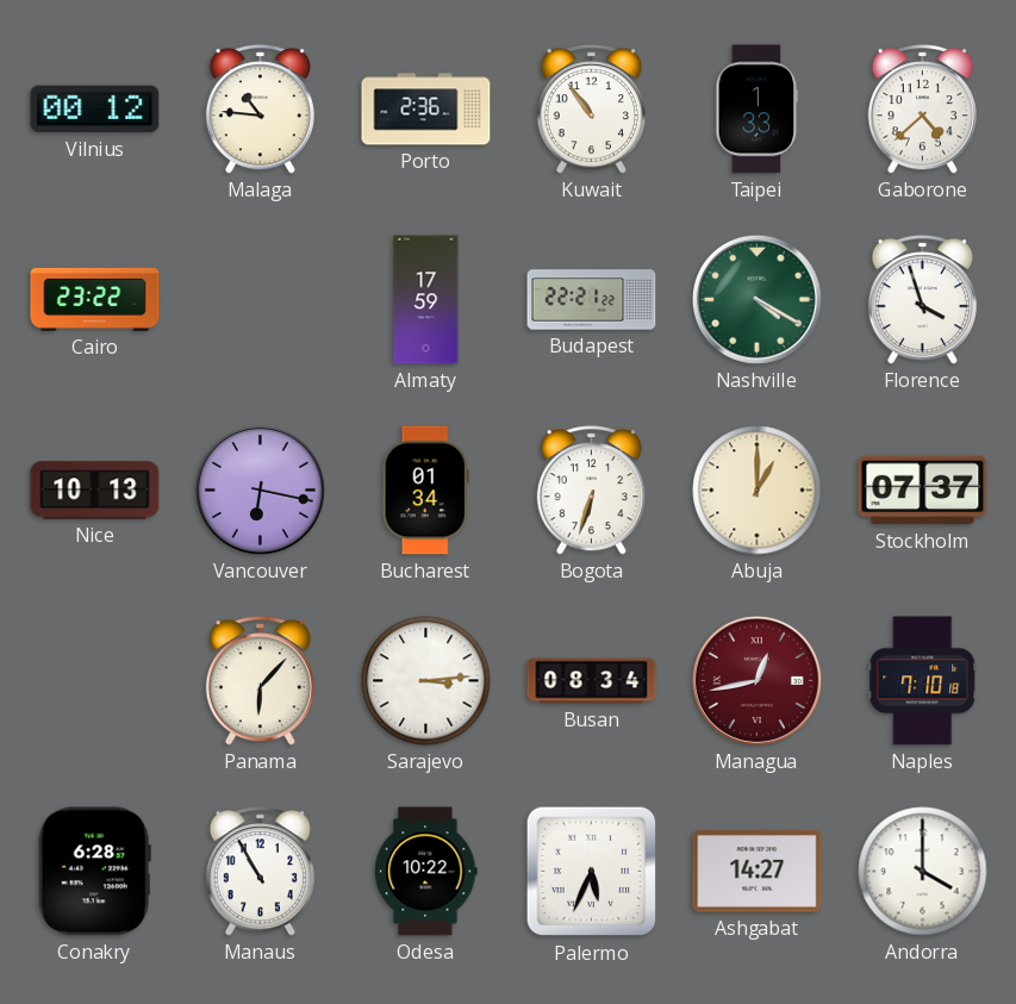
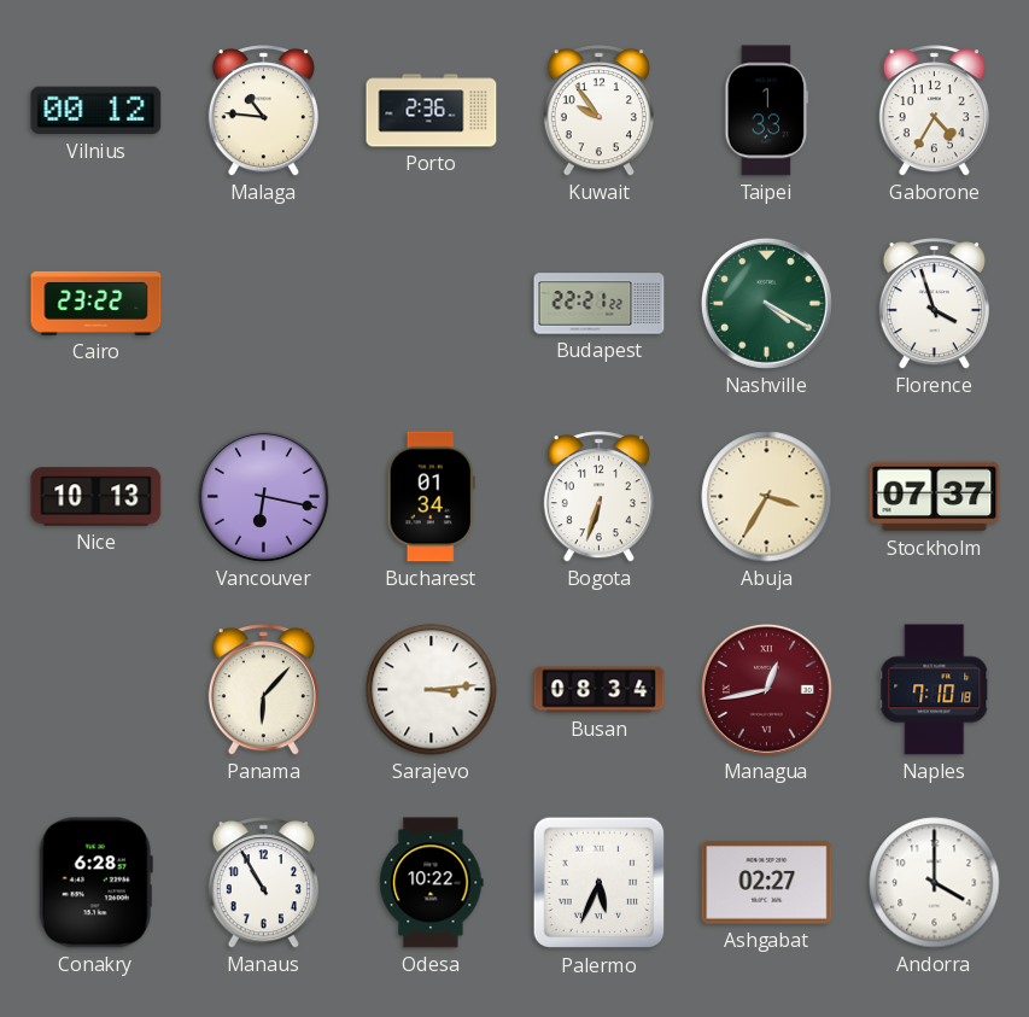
Kuwait: 10:54 -> 9:54 (598, 111)
Gaborone: 4:38 -> 4:35 (934, 111)
Almaty: 17:59 -> none (426, 300)
Abuja: 1:00 -> 3:35 (767, 497)
Ashgabat: 14:27 -> 02:27 (767, 883)
